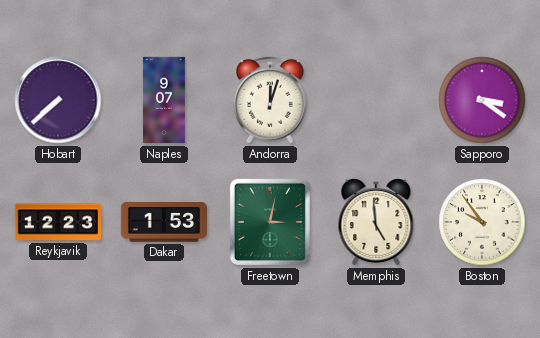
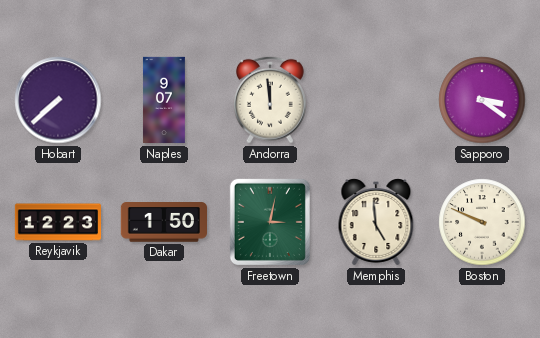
Andorra: 12:03 -> 11:59 (270, 100)
Dakar: 1:53 -> 1:50 (163, 222)
Boston: 9:54 -> 9:49 (482, 222)
